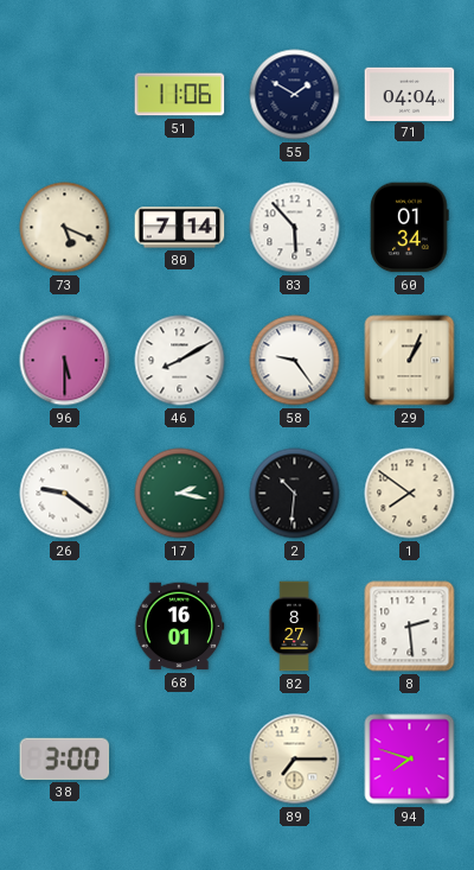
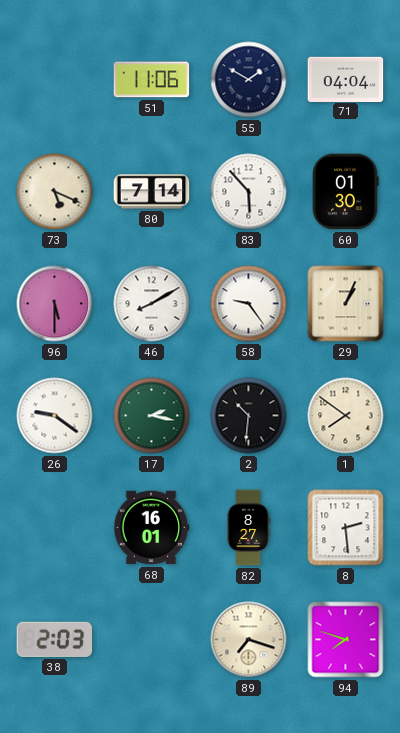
60: 01:34 -> 01:30 (346, 192)
38: 3:00 -> 2:03 (55, 639)
89: 7:15 -> 7:18 (249, 640)
